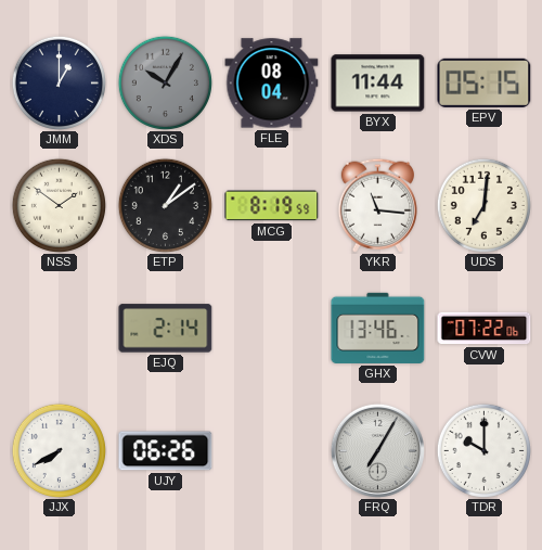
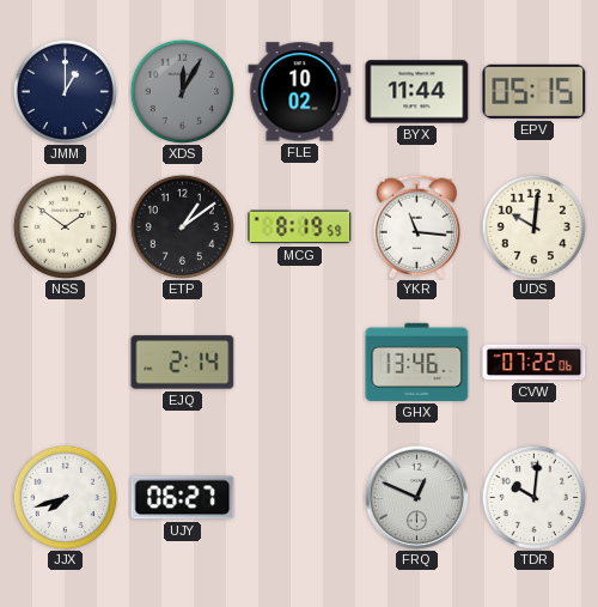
XDS: 10:05 -> 12:05 (182, 91)
FLE: 08:04 -> 10:02 (300, 92)
UDS: 7:01 -> 10:01 (533, 226)
JJX: 7:40 -> 7:42 (65, 497)
UJY: 06:26 -> 06:27 (183, 498)
FRQ: 7:05 -> 12:49 (416, 497)
TDR: 10:00 -> 10:01 (533, 497)
